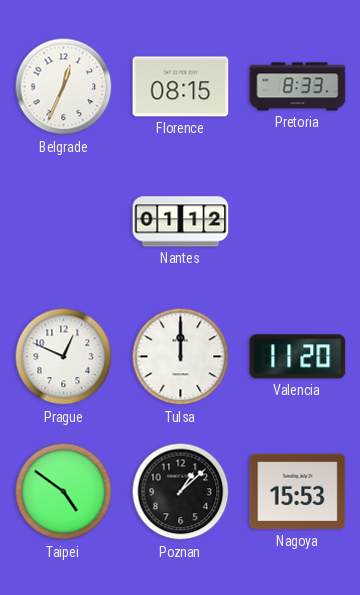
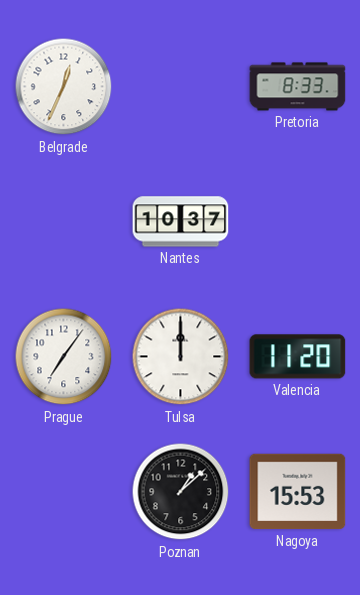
Florence: 08:15 -> none (181, 87)
Nantes: 01:12 -> 10:37 (181, 222)
Prague: 12:49 -> 7:06 (64, 357)
Taipei: 4:51 -> none (64, 492)
